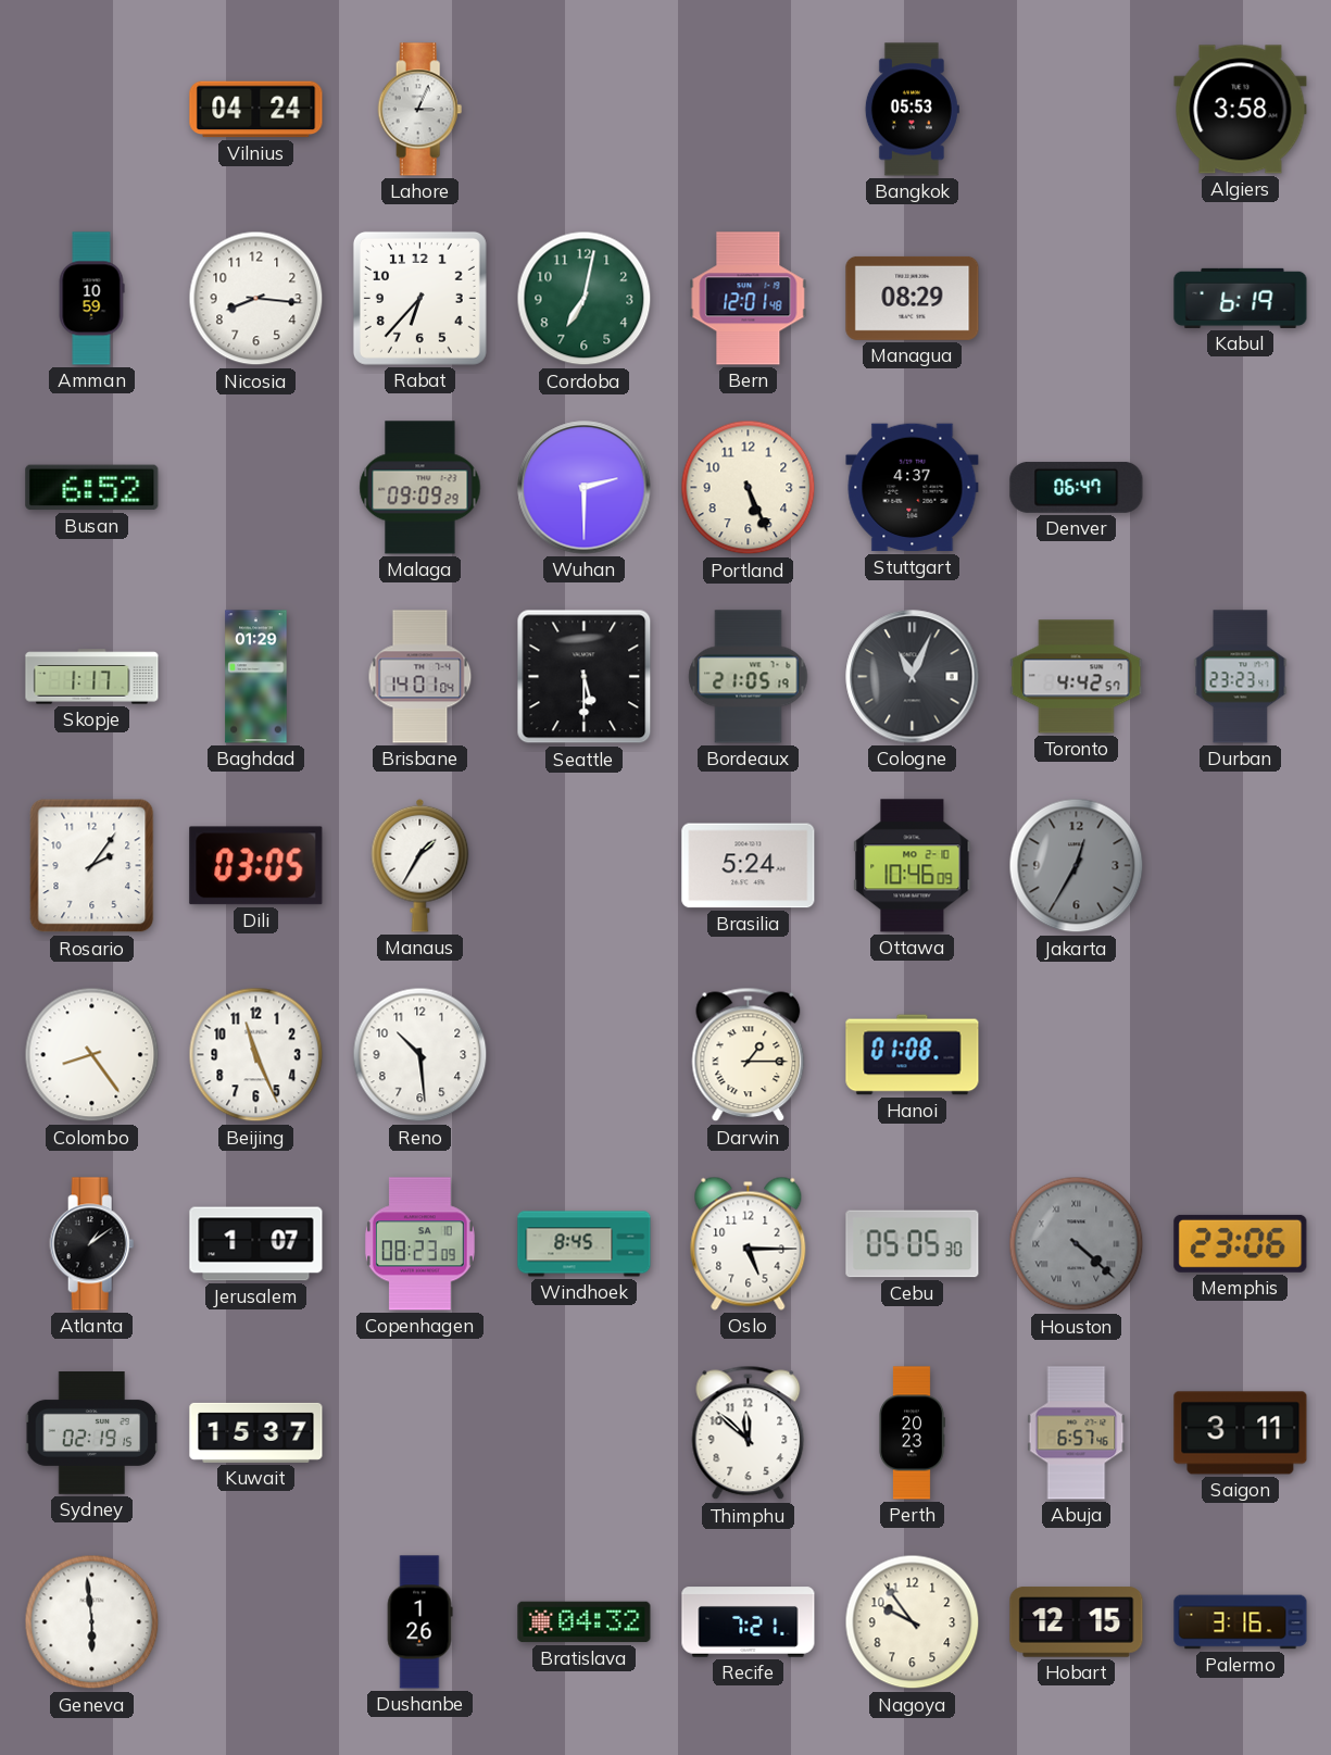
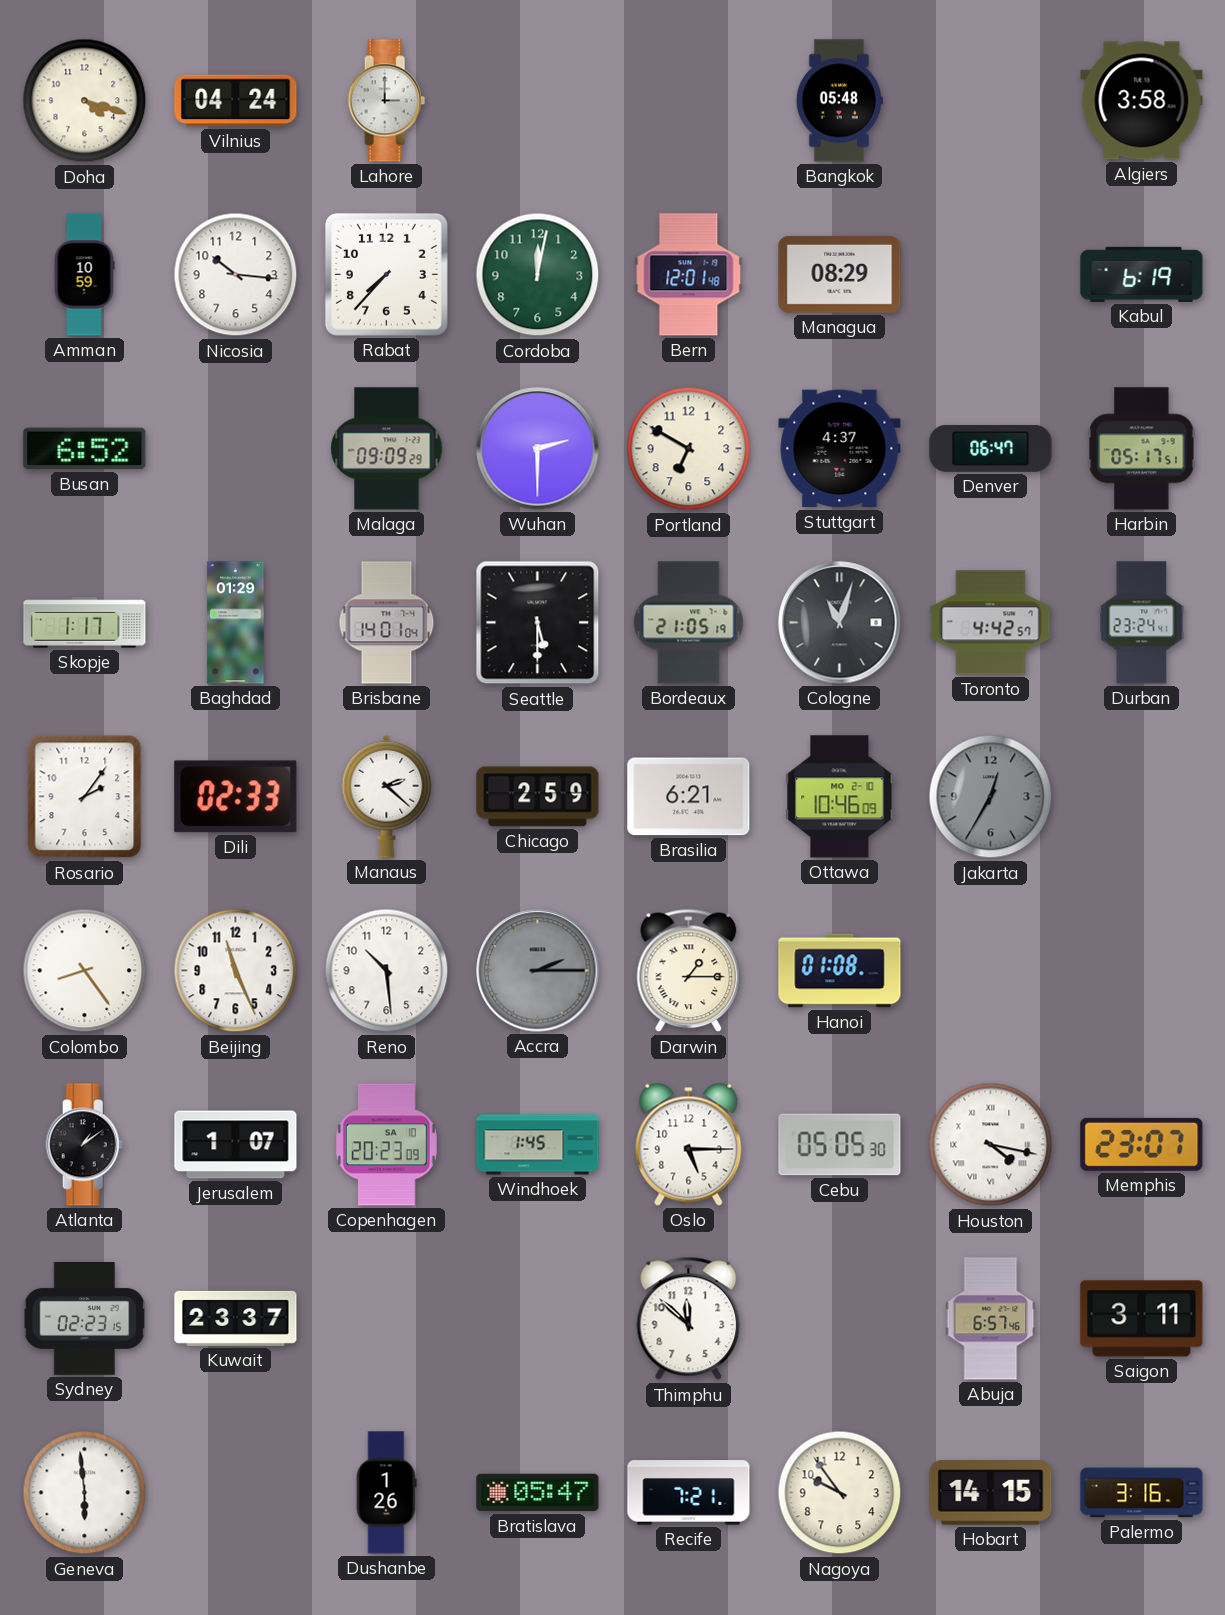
Doha: none -> 4:18 (85, 101)
Lahore: 3:04 -> 3:00 (387, 101)
Bangkok: 05:53 -> 05:48 (839, 101)
Nicosia: 8:16 -> 10:16 (236, 275)
Rabat: 6:37 -> 7:37 (386, 274)
Cordoba: 7:02 -> 12:02 (538, 275)
Portland: 5:26 -> 6:50 (689, 449)
Harbin: none -> 05:17 (1142, 449)
Cologne: 11:04 -> 11:03 (840, 623)
Durban: 23:23 -> 23:24 (1142, 623)
Dili: 03:05 -> 02:33 (236, 797)
Manaus: 1:35 -> 2:22 (387, 796)
Chicago: none -> 2:59 (538, 797)
Brasilia: 5:24 -> 6:21 (689, 797)
Accra: none -> 2:15 (538, 971)
Copenhagen: 08:23 -> 20:23 (386, 1145)
Windhoek: 8:45 -> 1:45 (538, 1145)
Houston: 4:22 -> 4:17 (991, 1145)
Houston dial: grey -> white (991, 1145)
Memphis: 23:06 -> 23:07 (1142, 1144)
Sydney: 02:19 -> 02:23 (85, 1319)
Kuwait: 15:37 -> 23:37 (236, 1318)
Perth: 20:23 -> none (913, 1433)
Bratislava: 04:32 -> 05:47 (538, 1493)
Hobart: 12:15 -> 14:15 (991, 1493)
